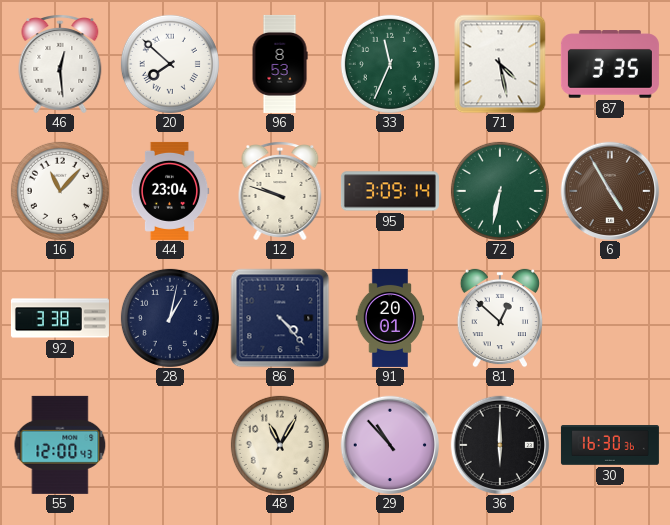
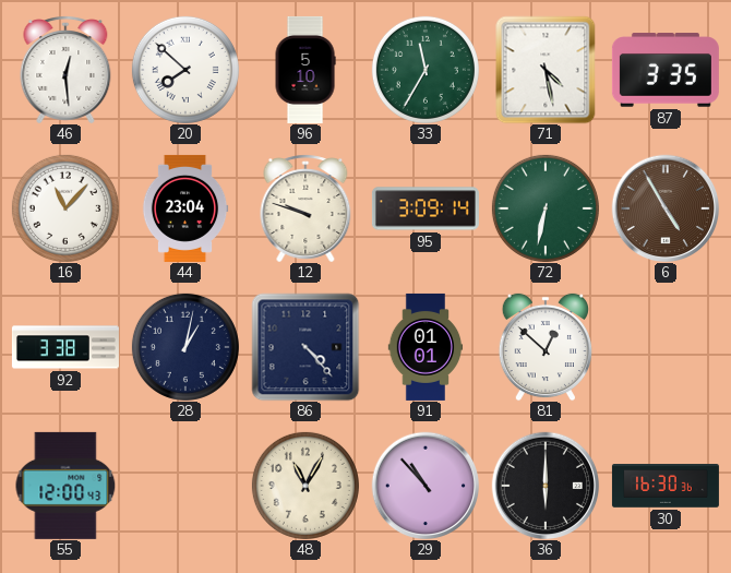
96: 8:53 -> 5:10 (305, 70)
33: 11:34 -> 11:35 (426, 70)
91: 20:01 -> 01:01 (426, 347)
